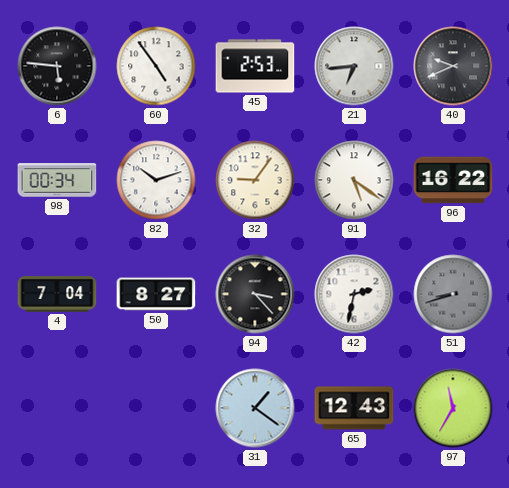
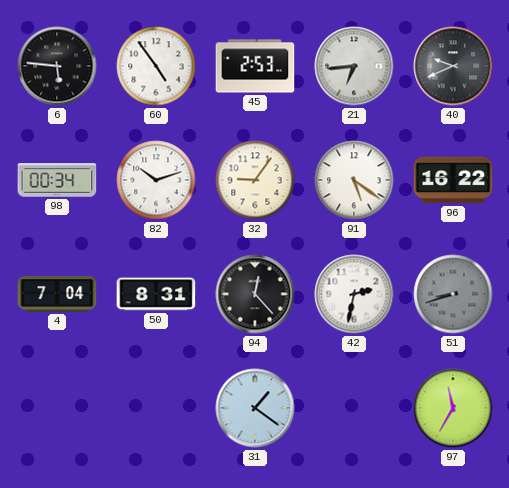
50: 8:27 -> 8:31 (156, 294)
94: 3:23 -> 12:23 (255, 294)
65: 12:43 -> none (354, 408)
